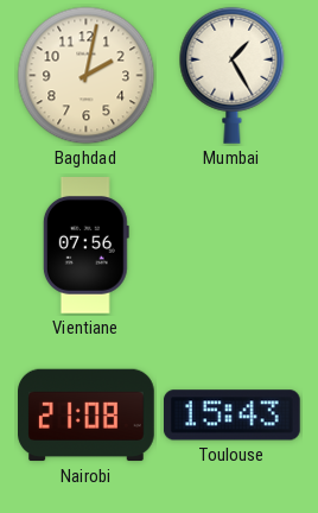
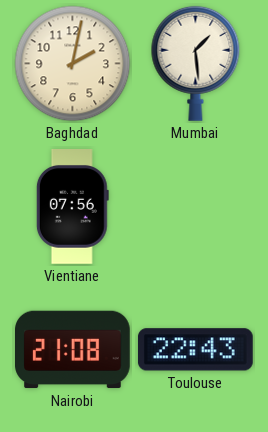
Mumbai: 1:25 -> 1:29 (196, 63)
Toulouse: 15:43 -> 22:43 (195, 350)
